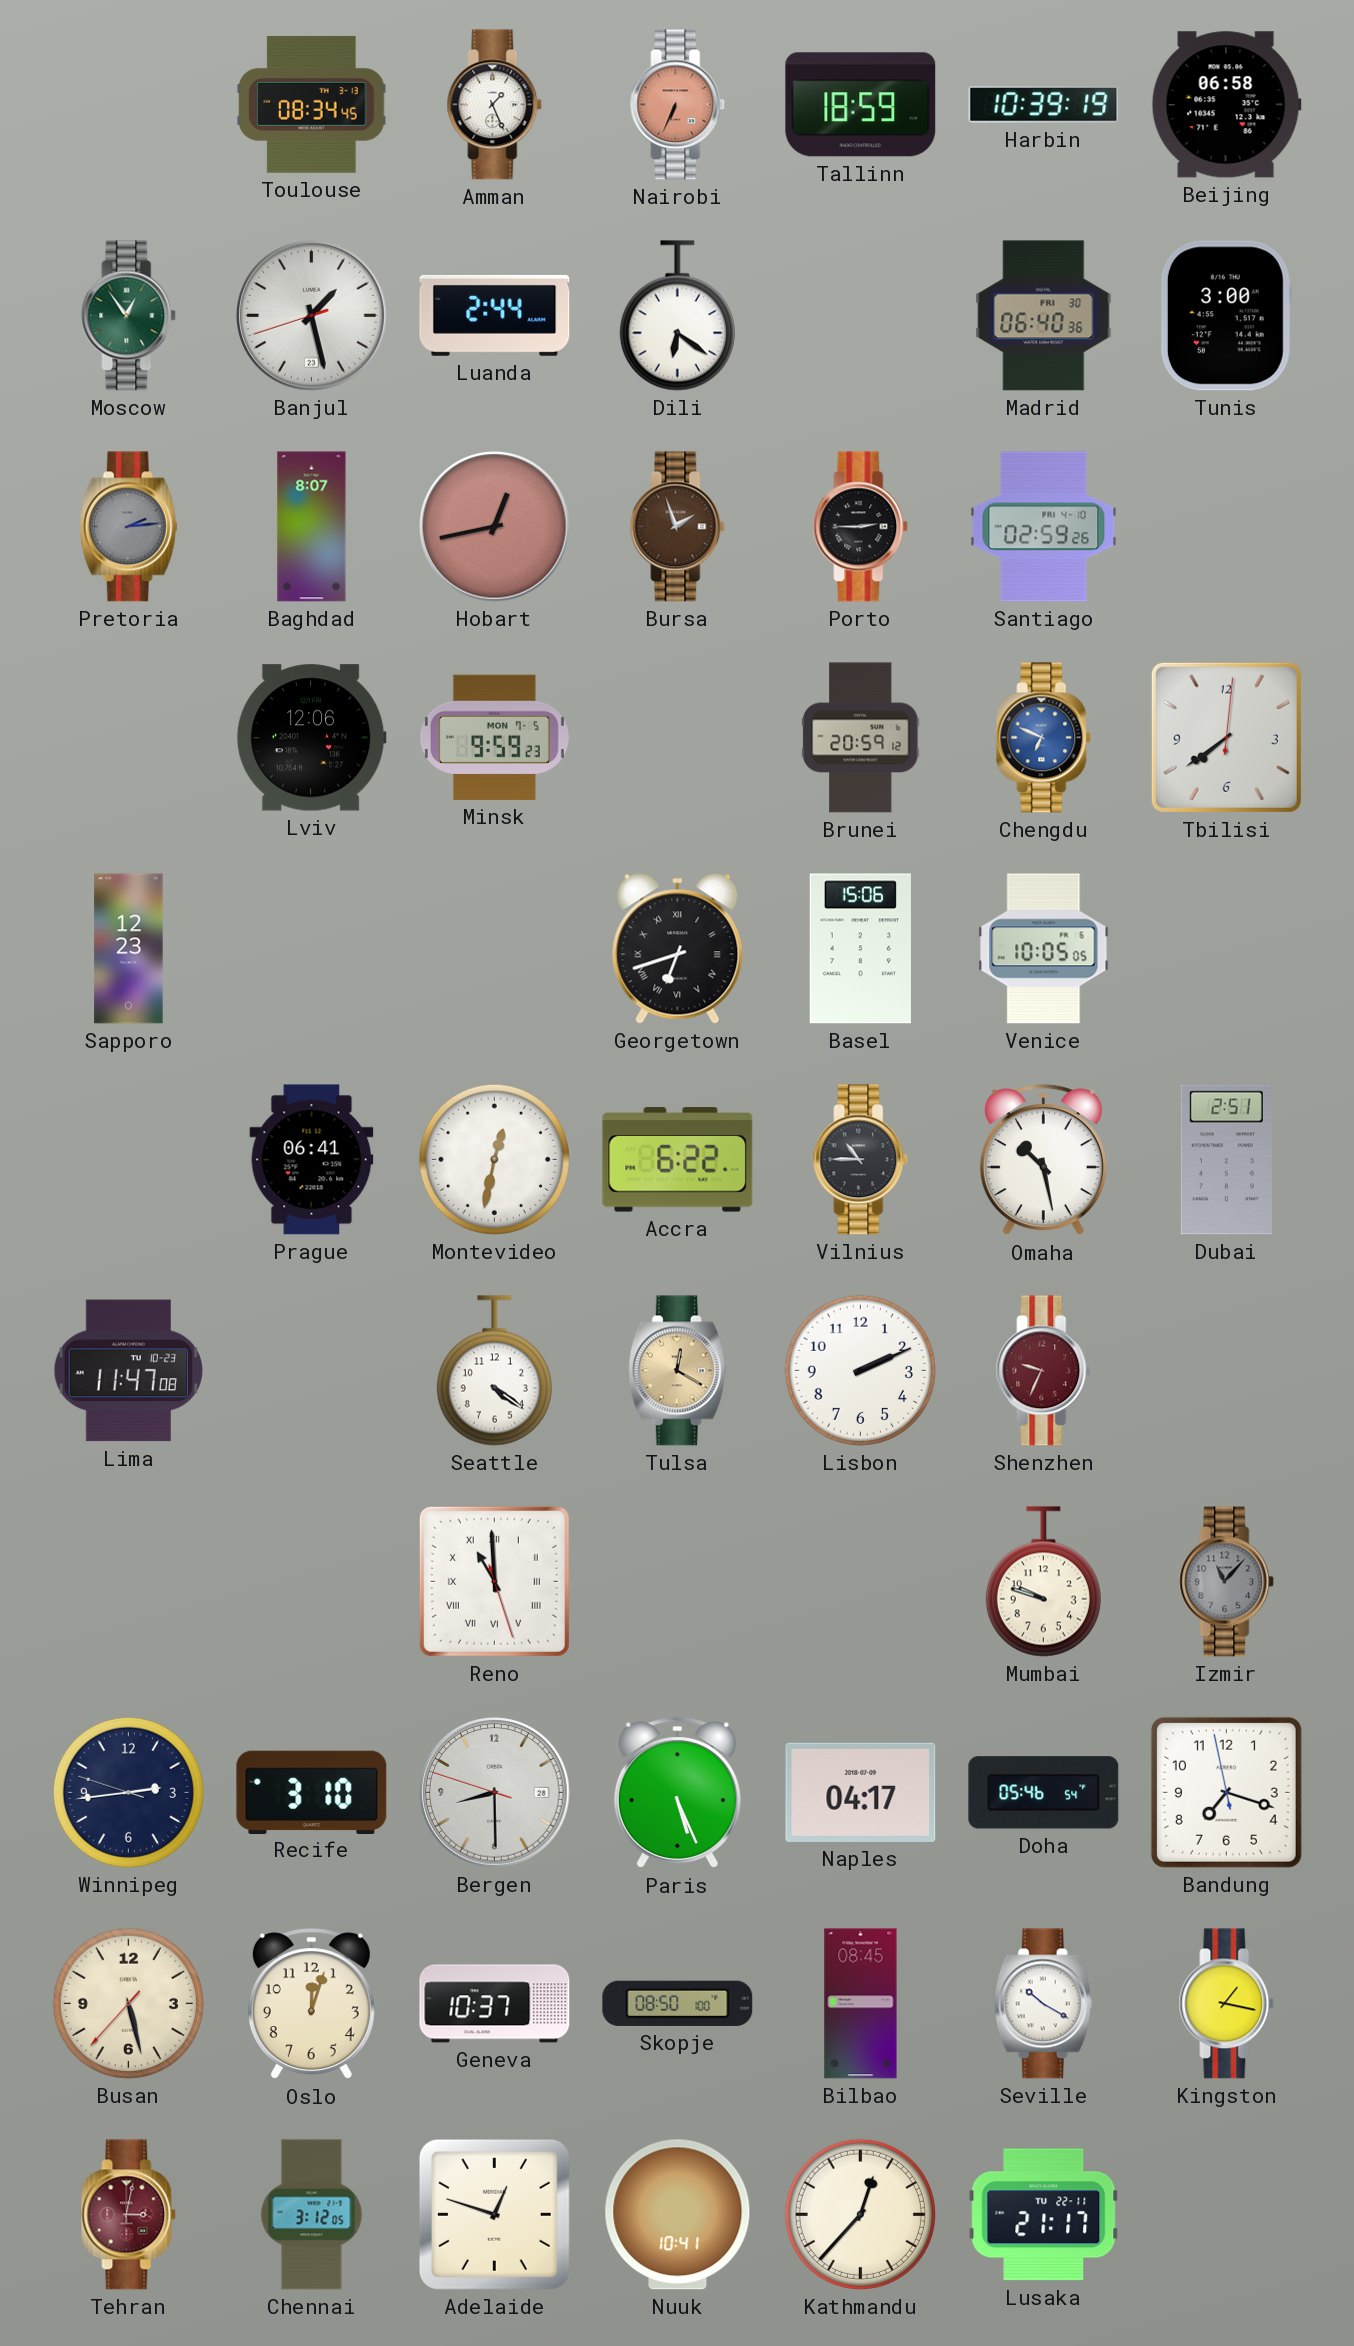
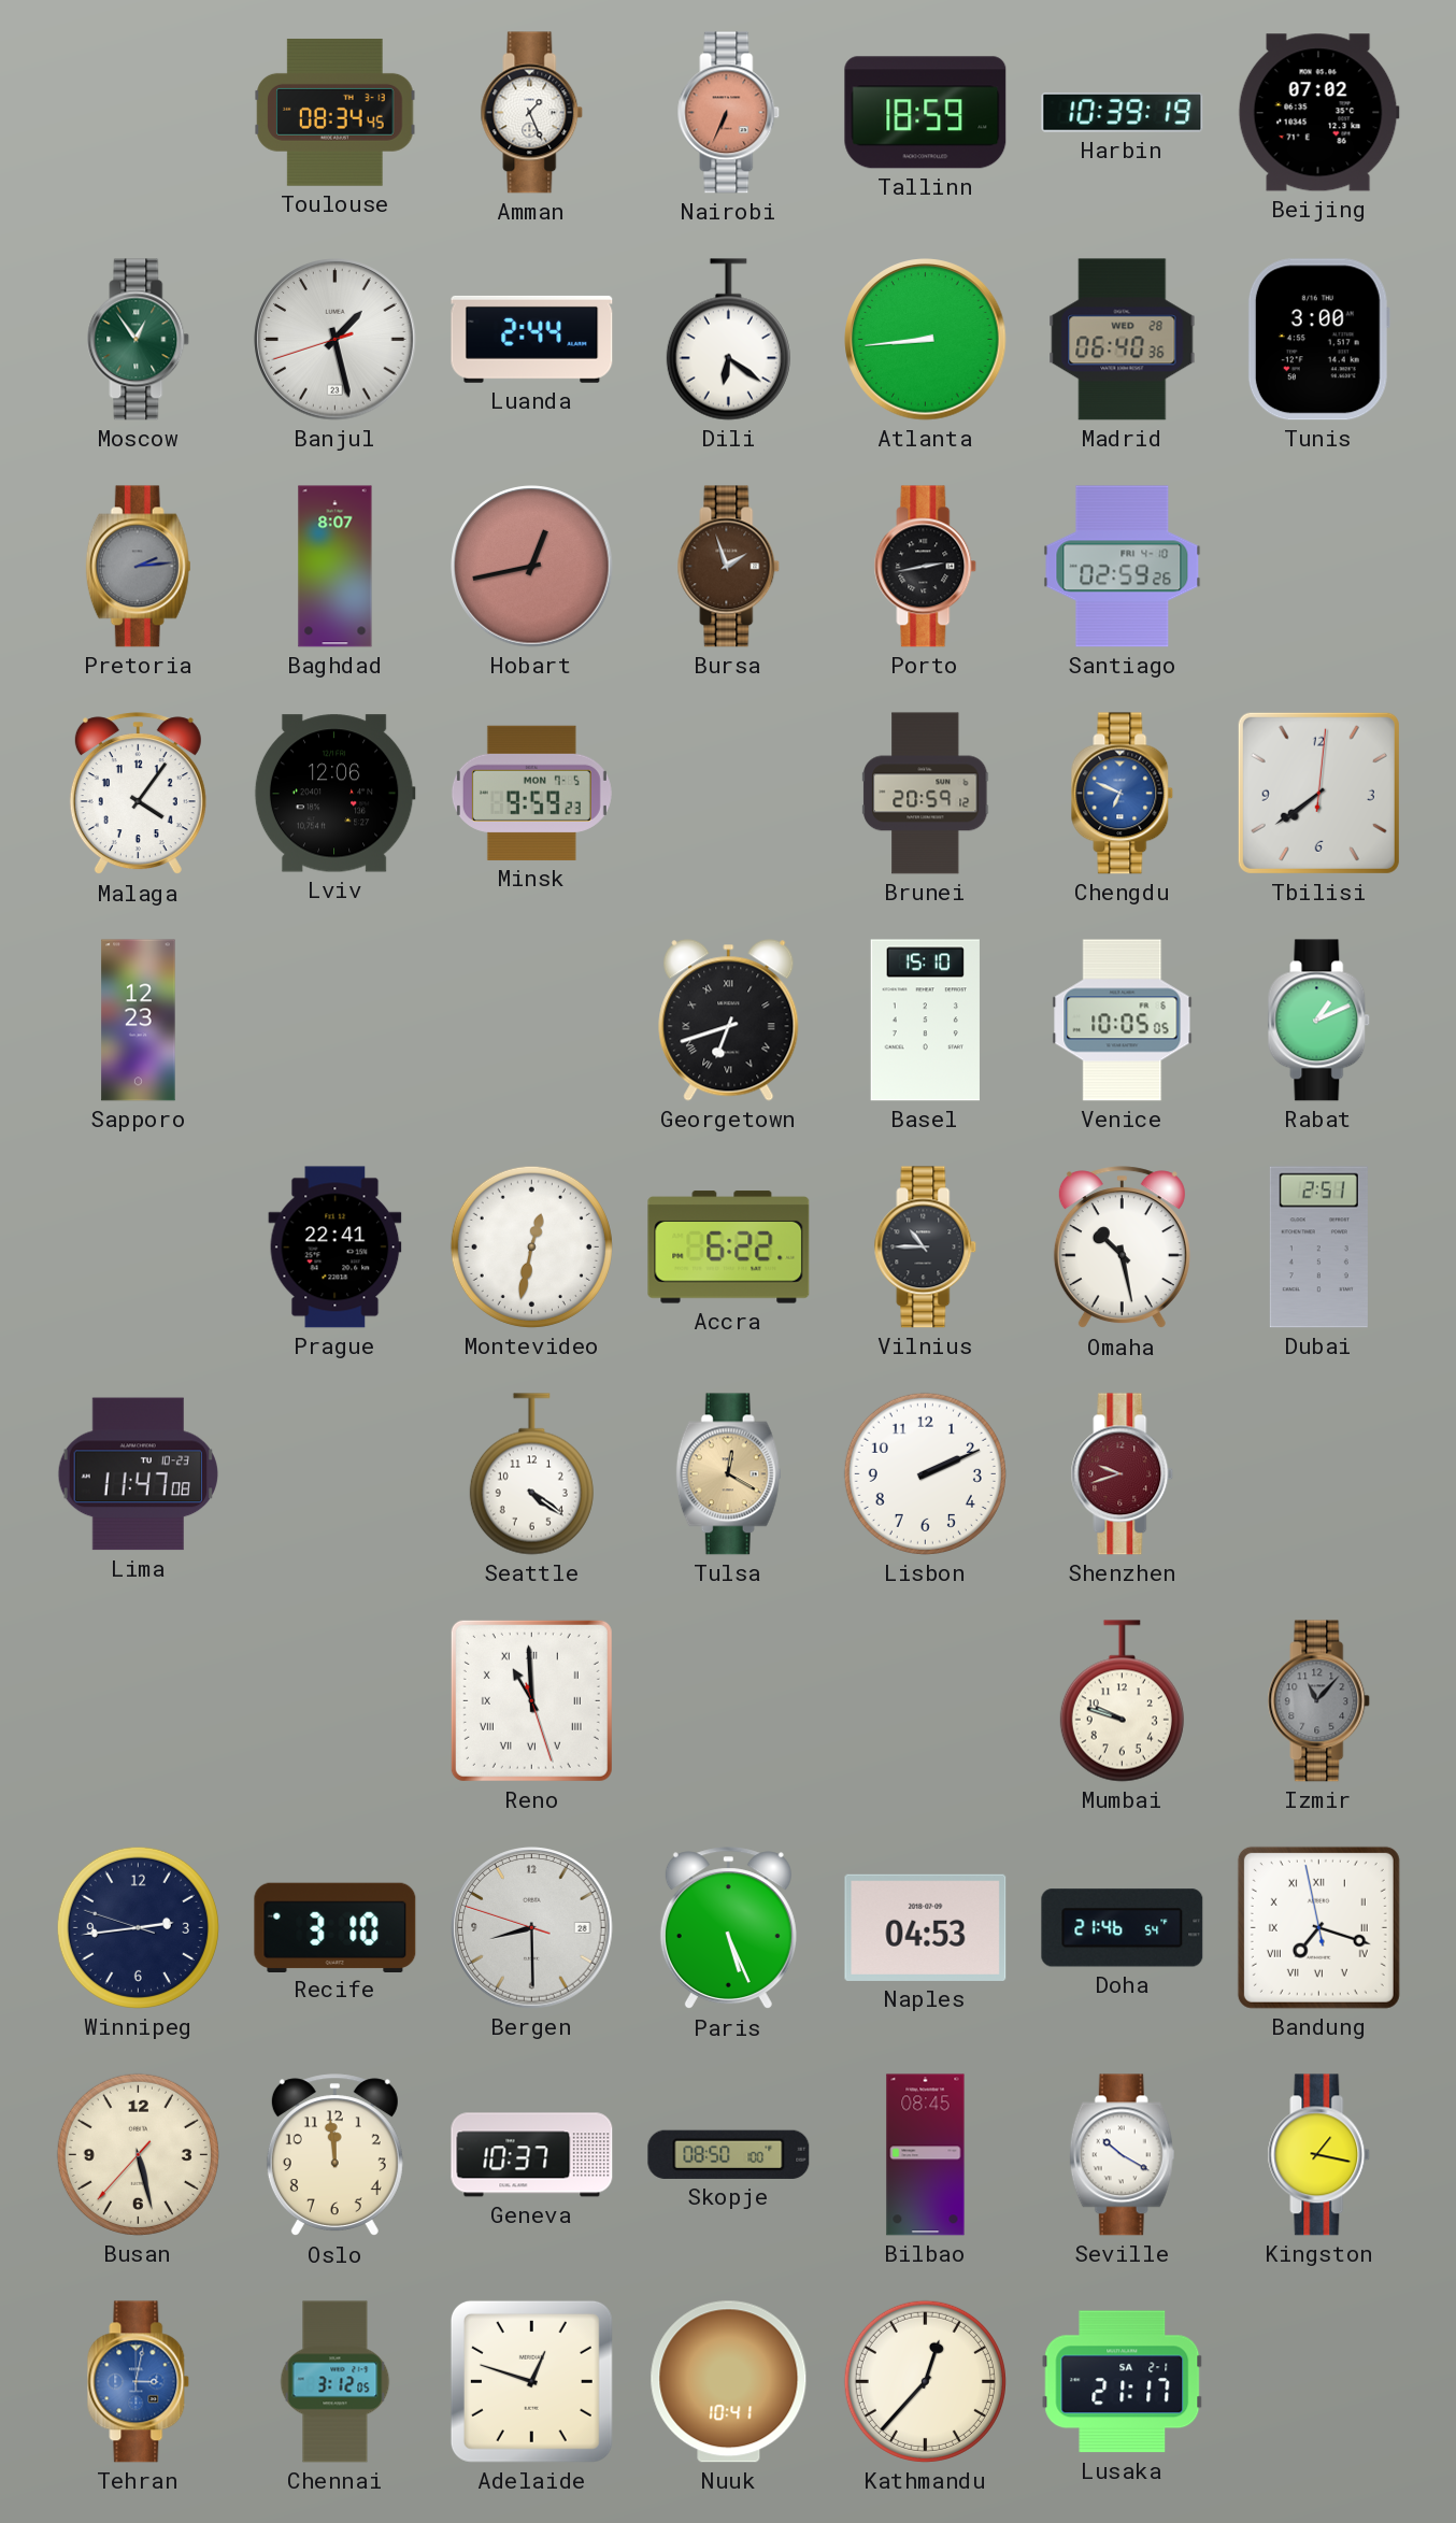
Beijing: 06:58 -> 07:02 (1318, 113)
Atlanta: none -> 8:44 (926, 340)
Madrid date: FRI 30 -> WED 28 (1123, 340)
Porto: 2:45 -> 2:43 (926, 567)
Malaga: none -> 4:06 (138, 794)
Basel: 15:06 -> 15:10 (925, 1021)
Rabat: none -> 1:11 (1319, 1021)
Prague: 06:41 -> 22:41 (336, 1248)
Shenzhen: 9:34 -> 9:42 (1123, 1474)
Naples: 04:17 -> 04:53 (926, 1927)
Doha: 05:46 -> 21:46 (1123, 1928)
Bandung numerals: Arabic -> Roman (1318, 1927)
Oslo: 12:03 -> 11:59 (334, 2155)
Tehran dial: burgundy -> blue (139, 2382)
Lusaka date: TU 22-11 -> SA 2-1 (1123, 2382)
